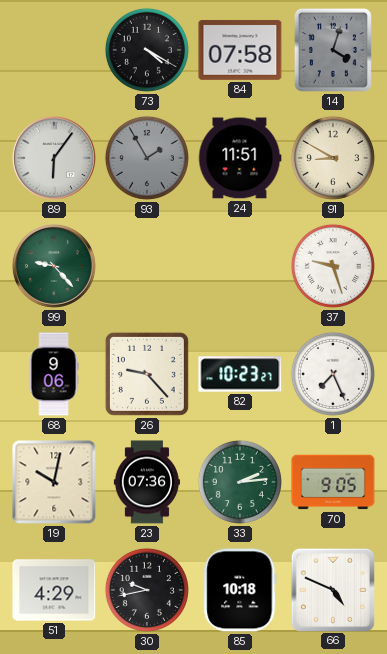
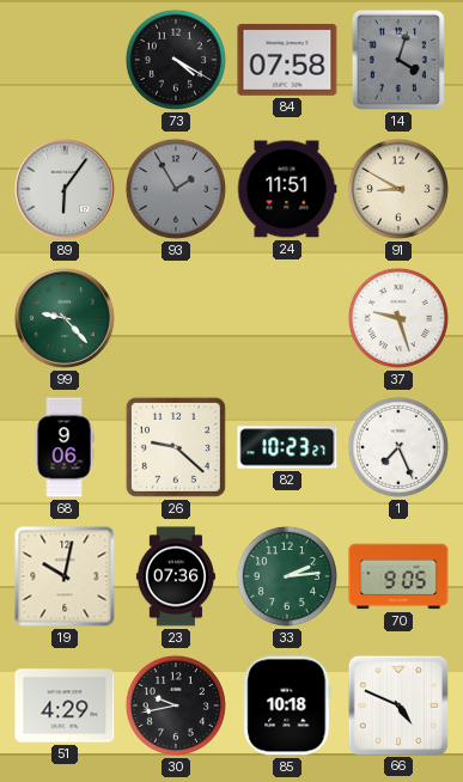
26: 9:23 -> 9:22 (176, 447)
